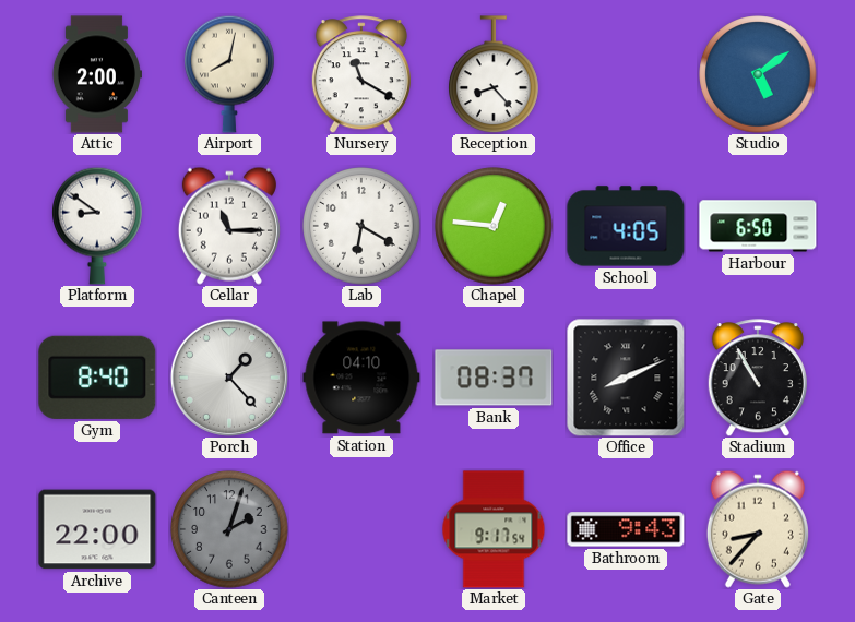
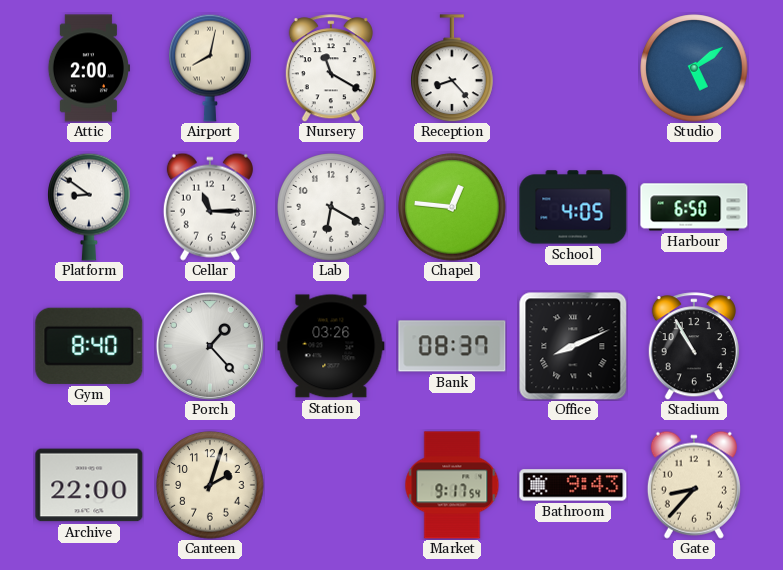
Station: 04:10 -> 03:26 (331, 346)
Canteen dial: grey -> cream (210, 485)
